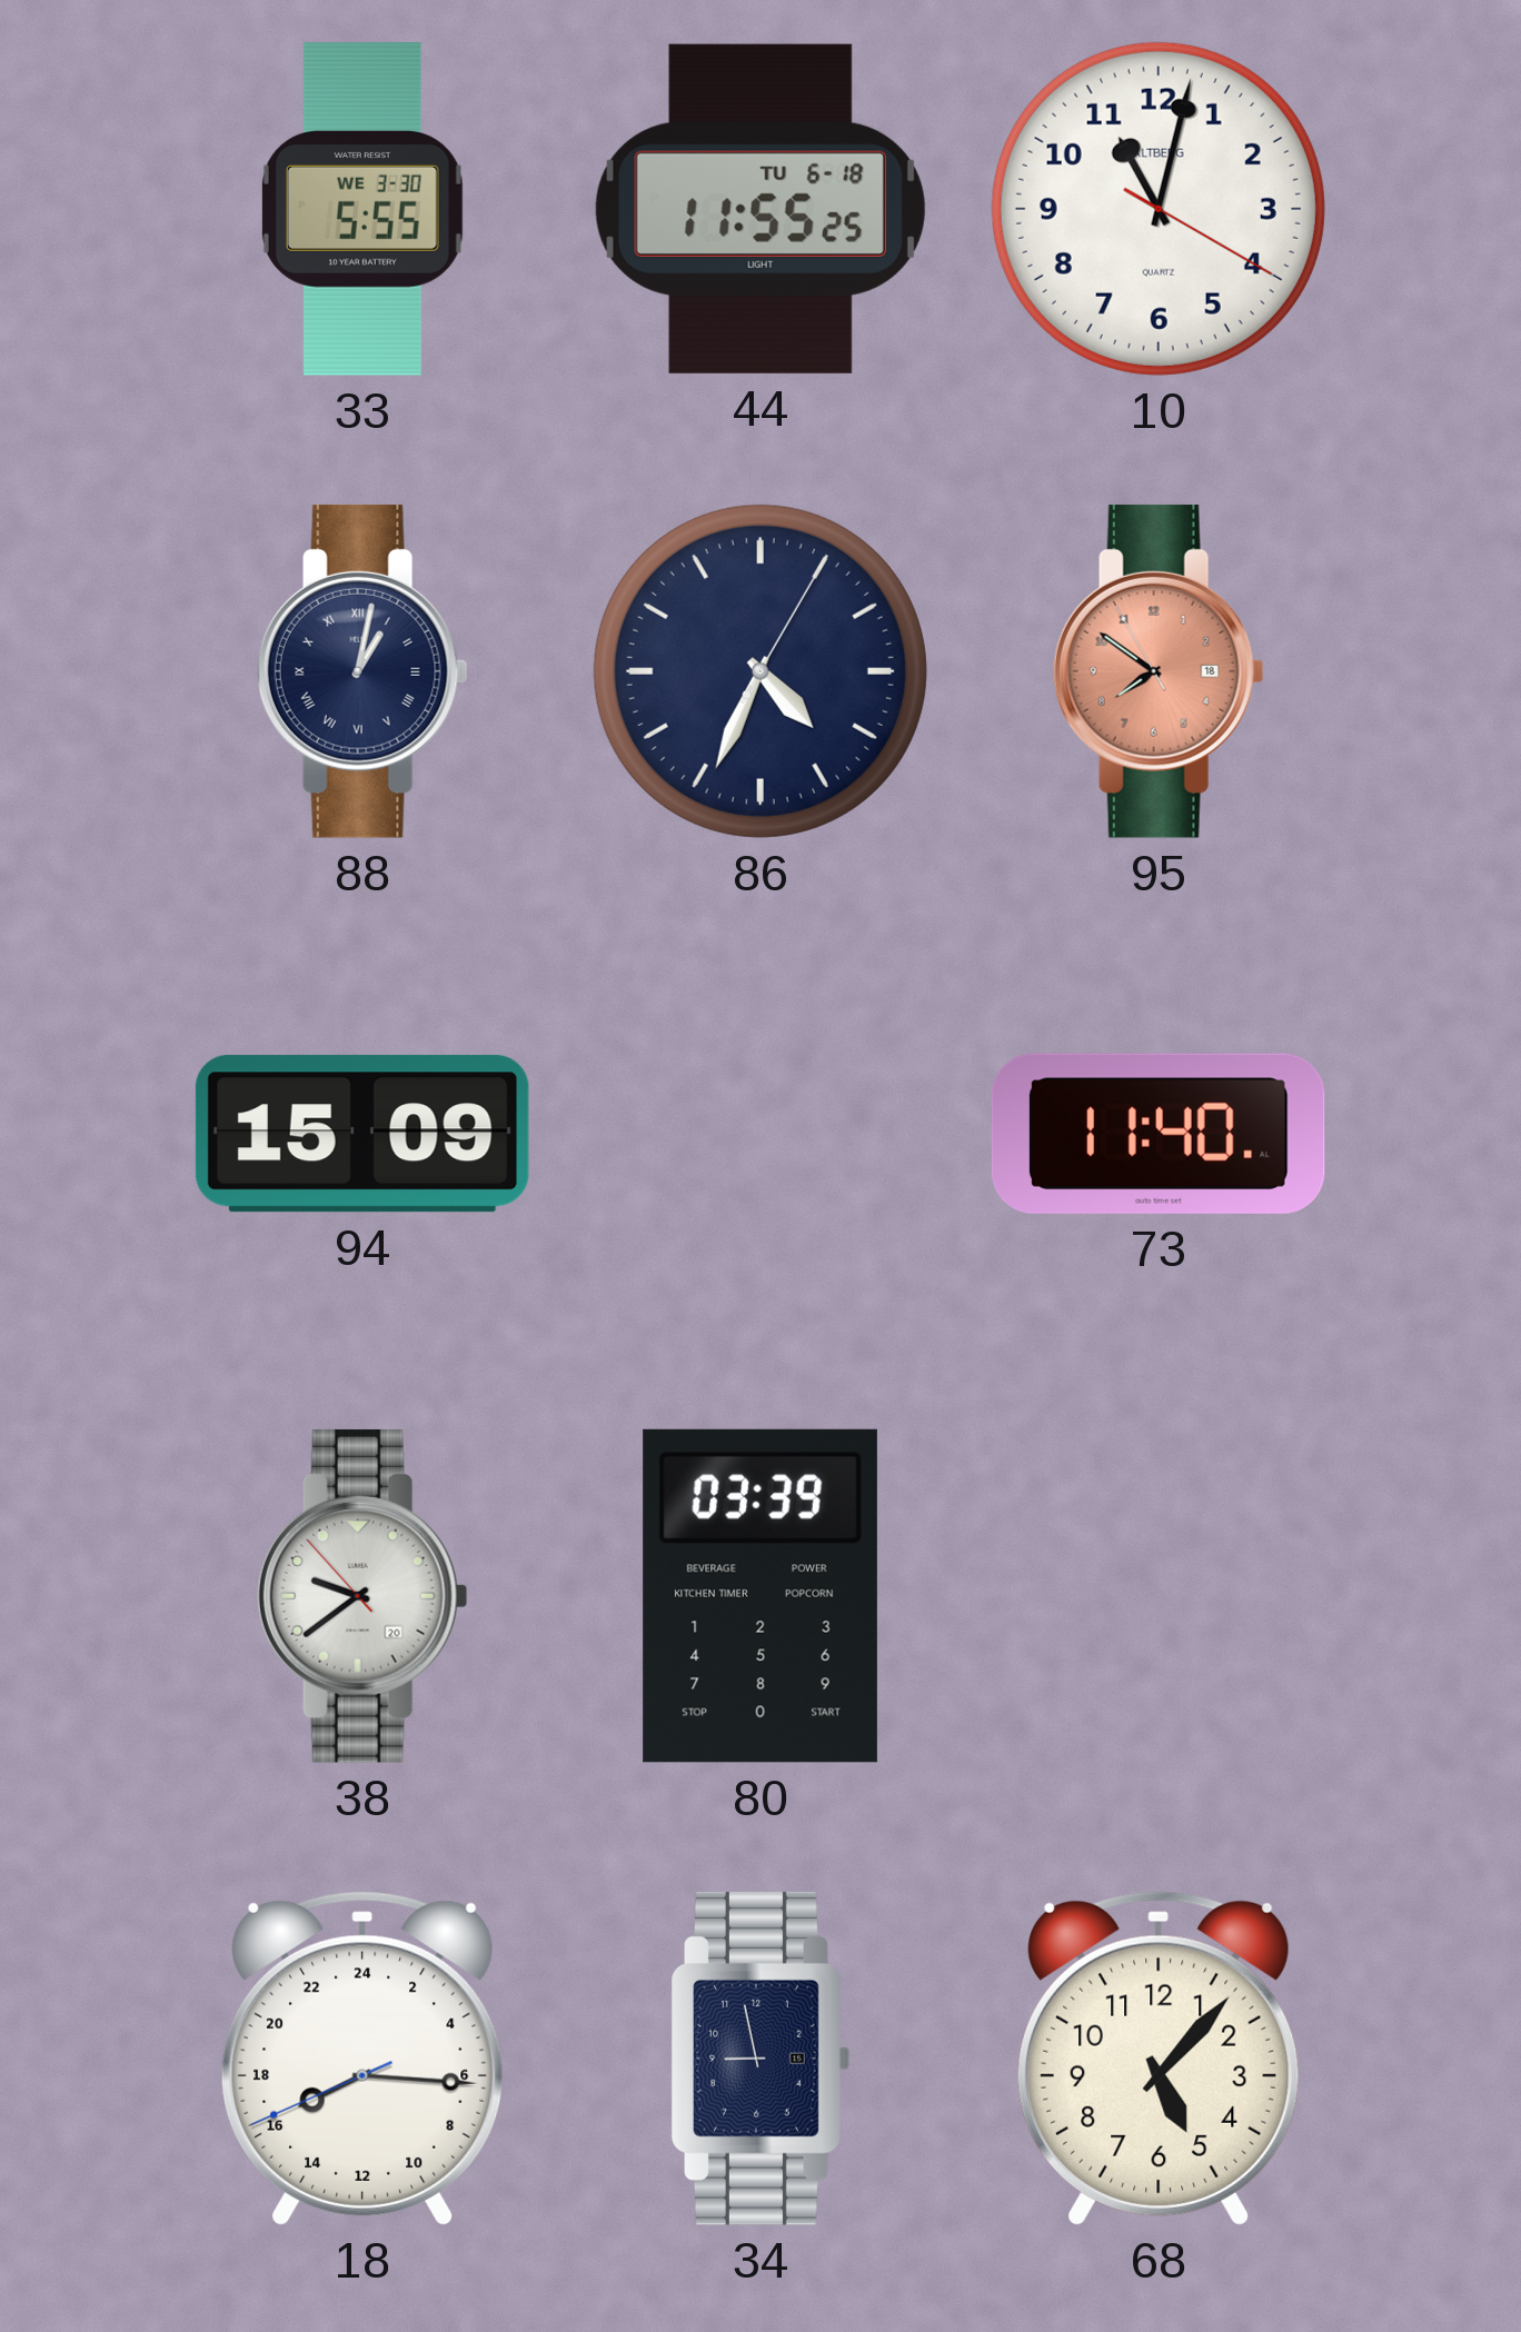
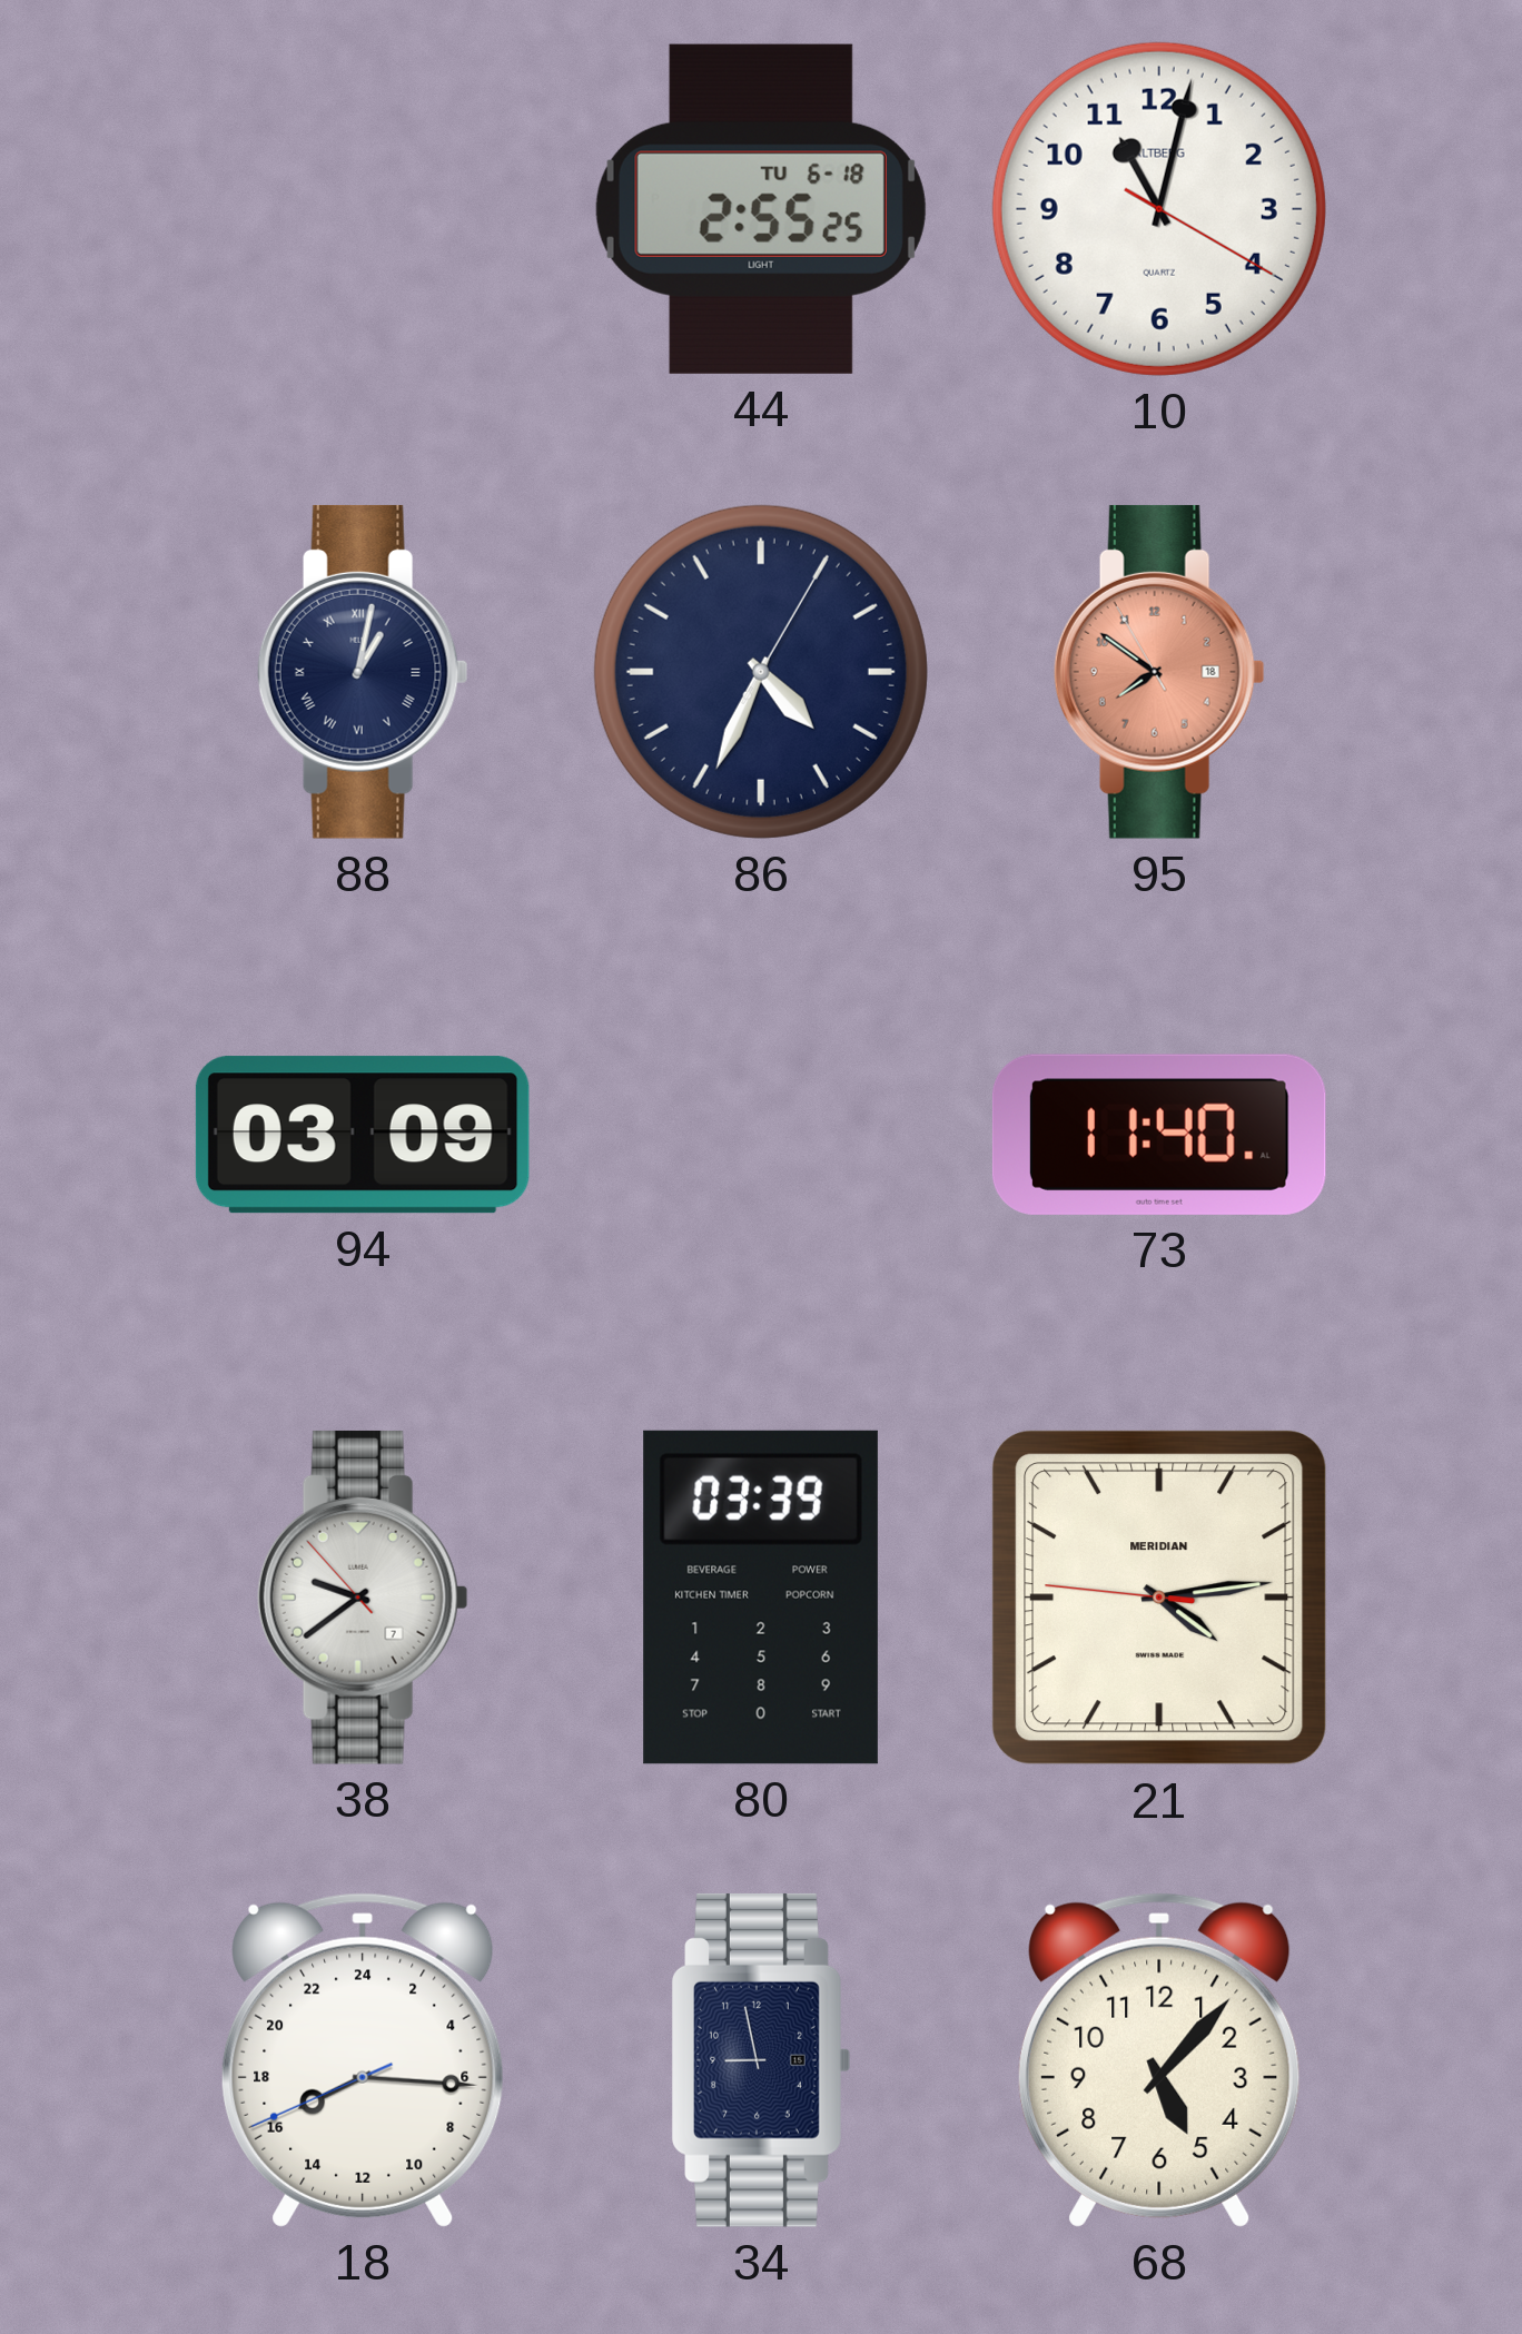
33: 5:55 -> none (362, 210)
44: 11:55 -> 2:55 (761, 209)
94: 15:09 -> 03:09 (363, 1135)
38 date: 20 -> 7 (363, 1598)
21: none -> 4:13 (1159, 1598)
